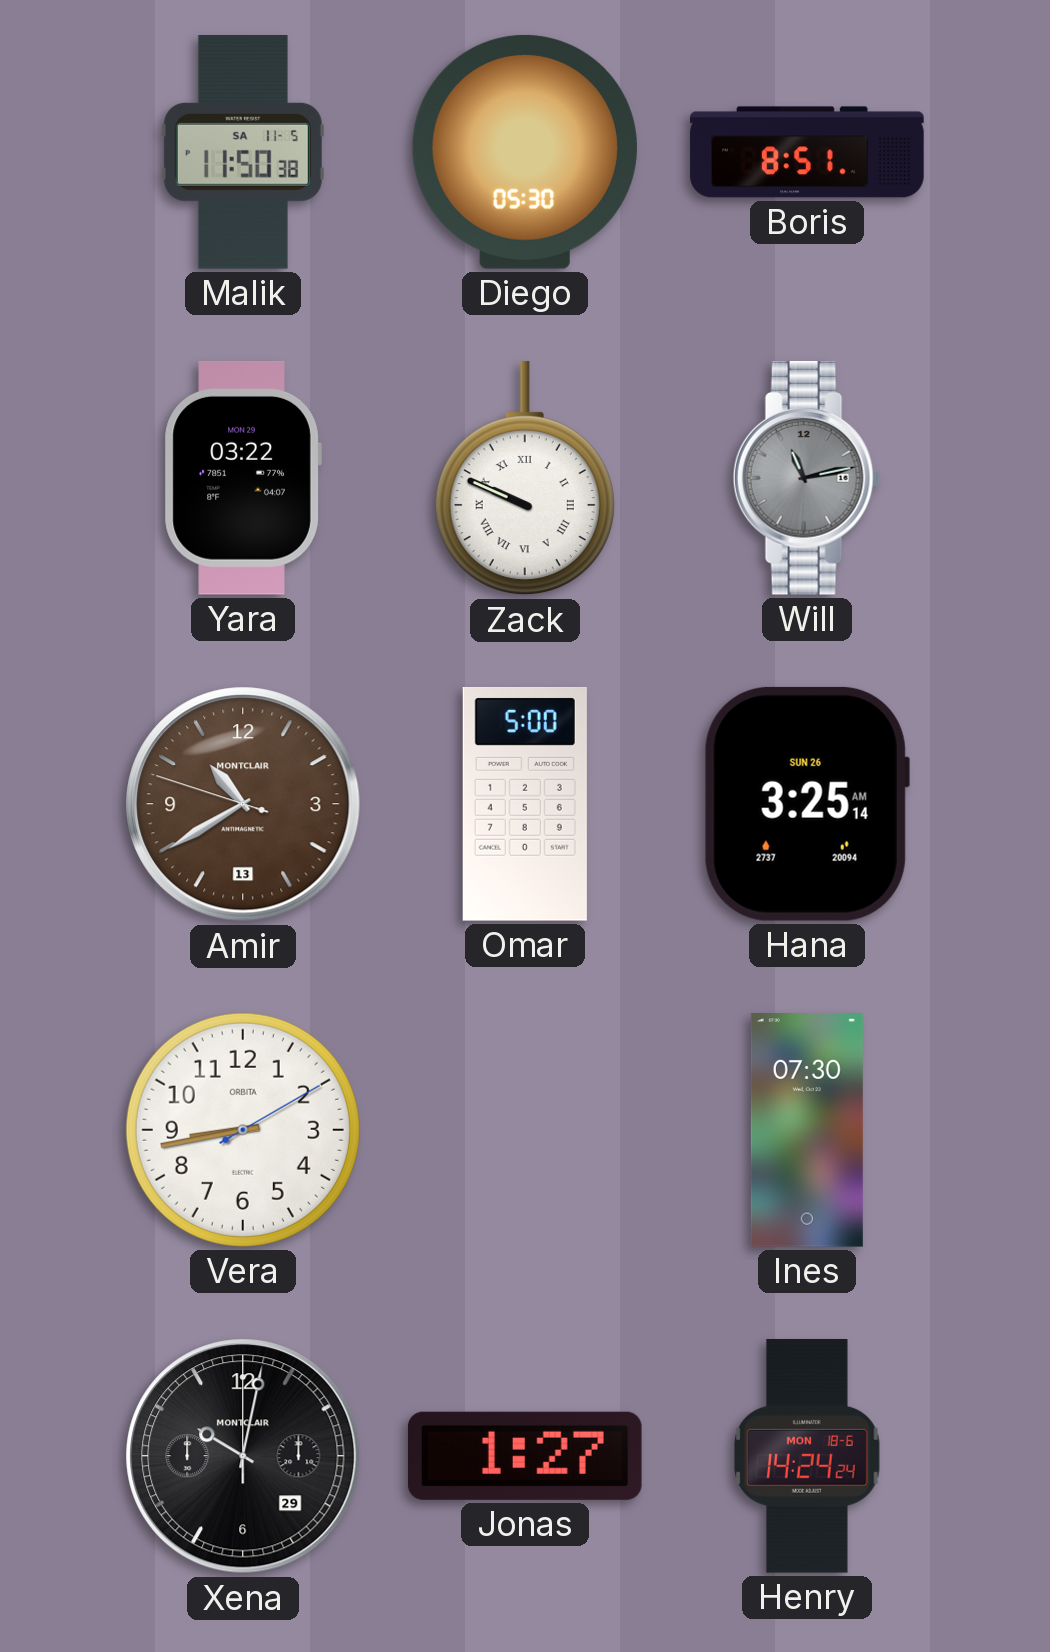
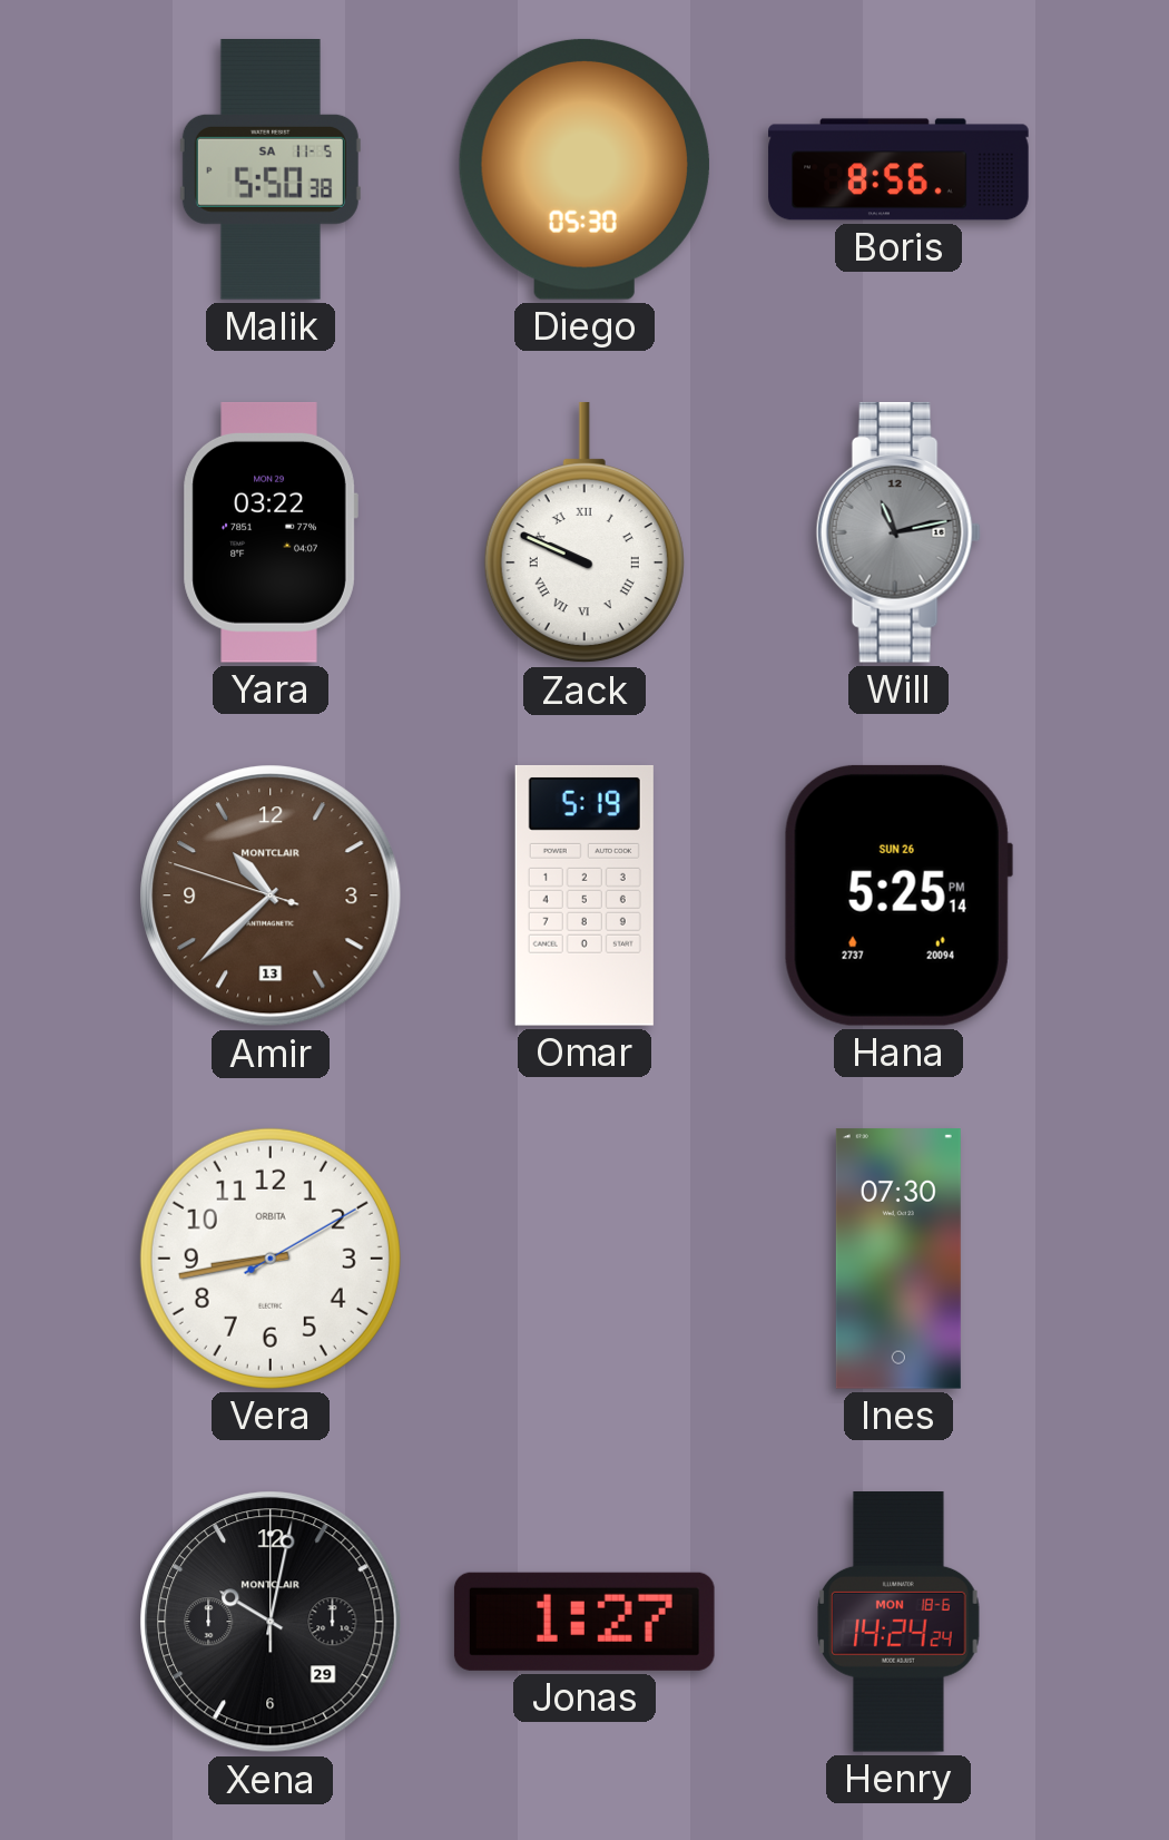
Malik: 11:50 -> 5:50 (271, 170)
Boris: 8:51 -> 8:56 (898, 169)
Amir: 10:39 -> 10:37 (271, 895)
Omar: 5:00 -> 5:19 (584, 895)
Hana: 3:25 -> 5:25 (898, 895)
